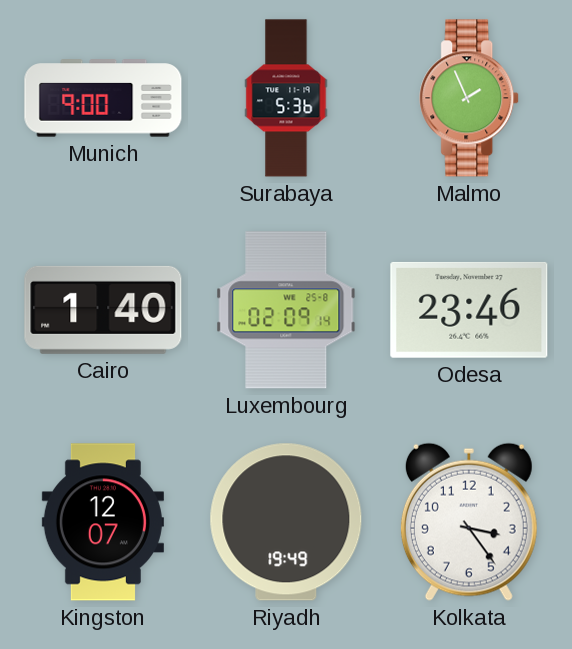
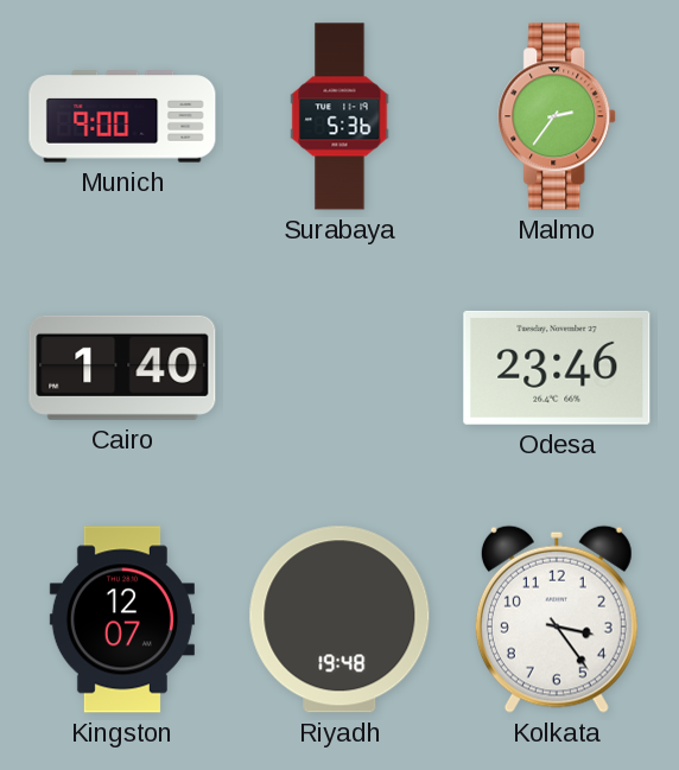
Malmo: 1:56 -> 2:36 (558, 116)
Luxembourg: 02:09 -> none (286, 310)
Riyadh: 19:49 -> 19:48 (339, 619)
